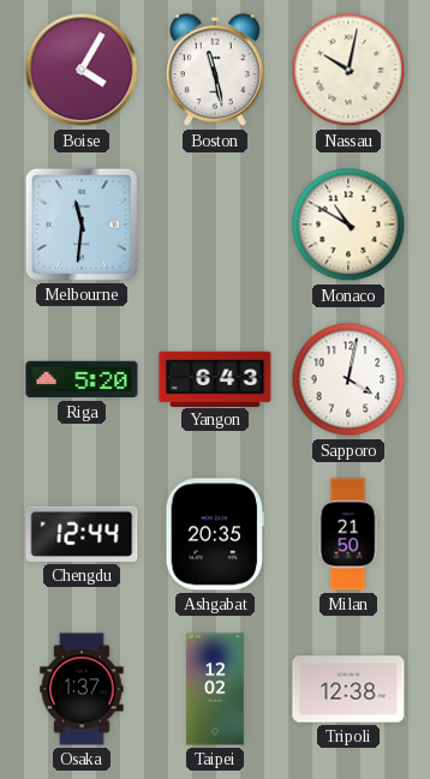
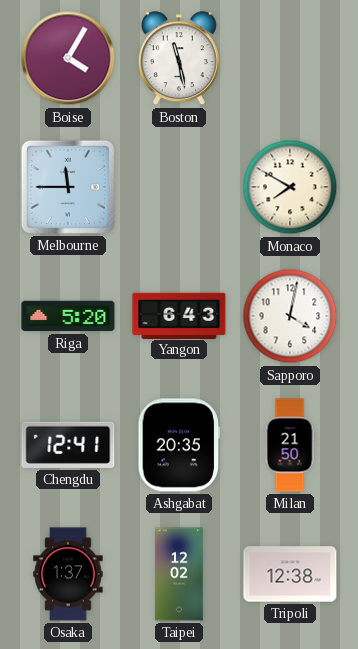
Nassau: 10:02 -> none (348, 70)
Melbourne: 11:31 -> 11:45 (68, 187)
Monaco: 10:50 -> 7:50 (290, 187)
Chengdu: 12:44 -> 12:41 (68, 445)
